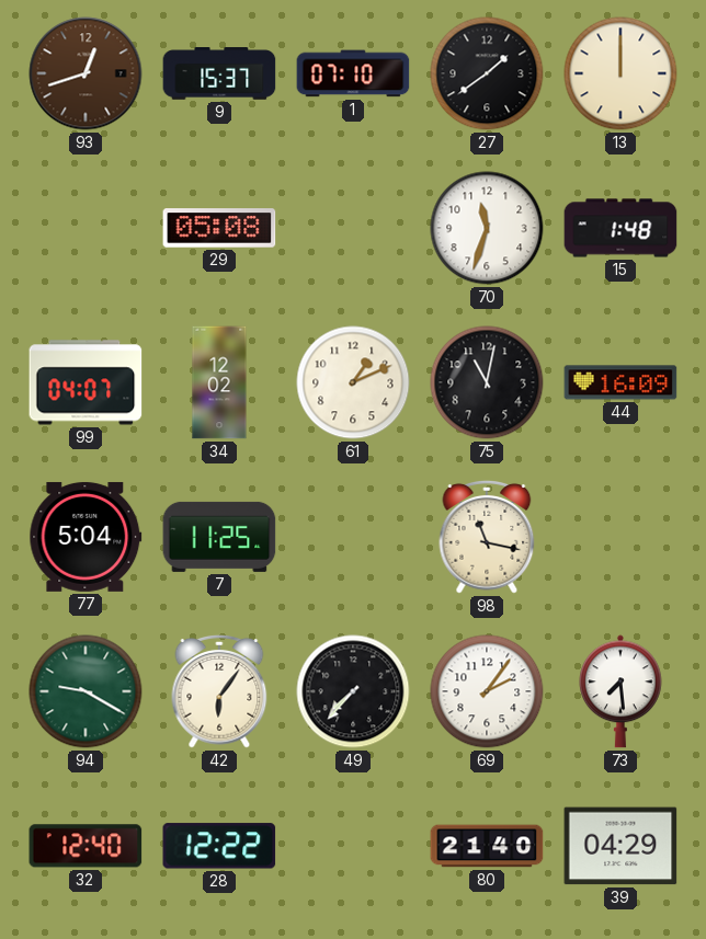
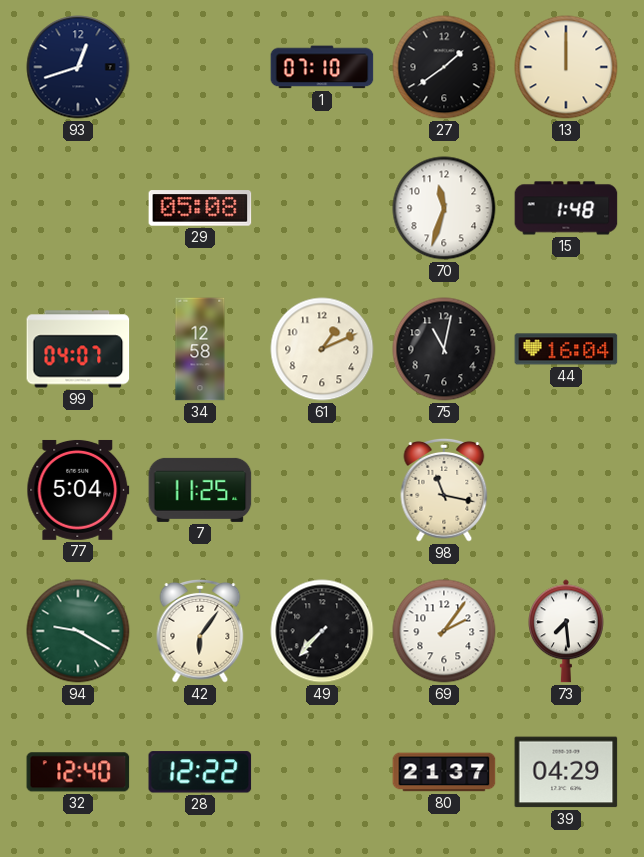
93 dial: brown -> navy (78, 67)
9: 15:37 -> none (219, 73)
34: 12:02 -> 12:58 (200, 349)
44: 16:09 -> 16:04 (566, 349)
80: 21:40 -> 21:37 (444, 772)
